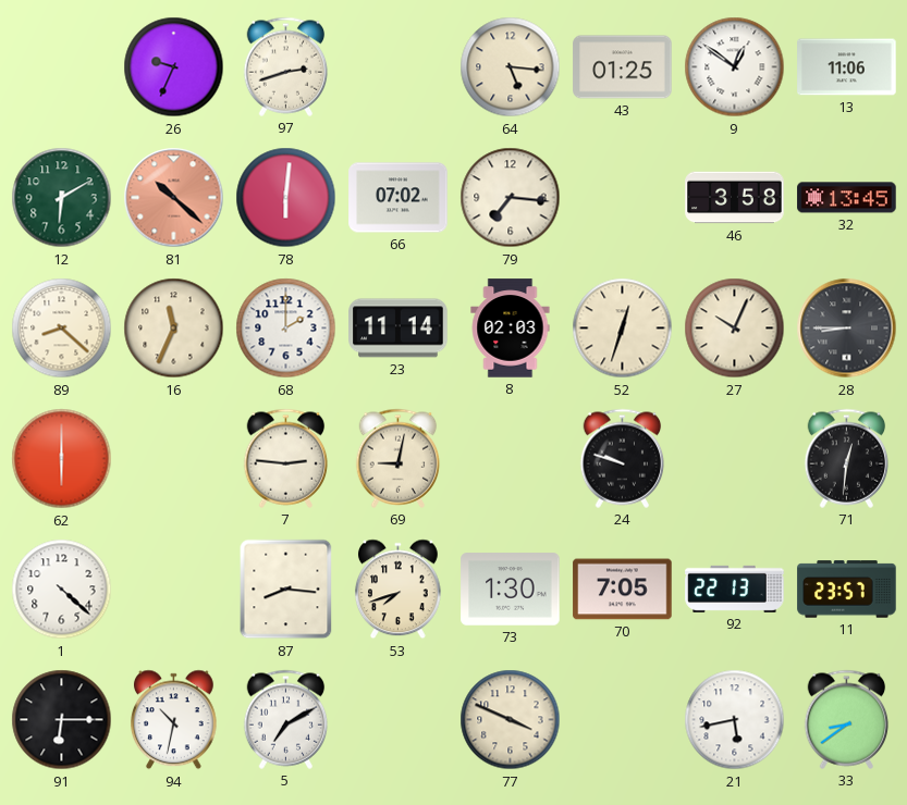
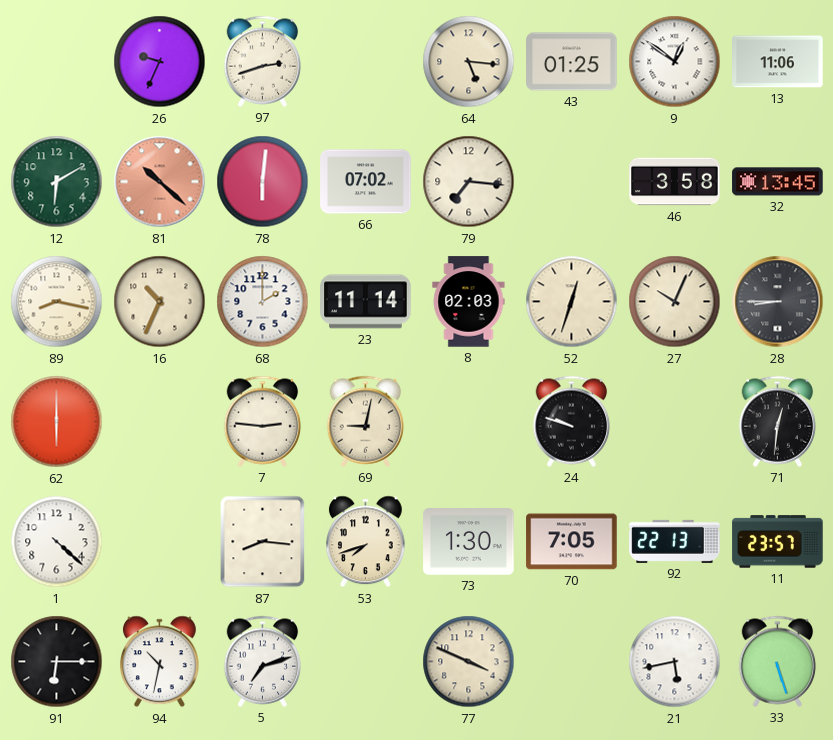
89: 8:22 -> 8:17 (57, 302)
16: 11:34 -> 10:34 (160, 302)
5: 7:10 -> 7:12 (263, 661)
33: 8:39 -> 5:27 (778, 661)
